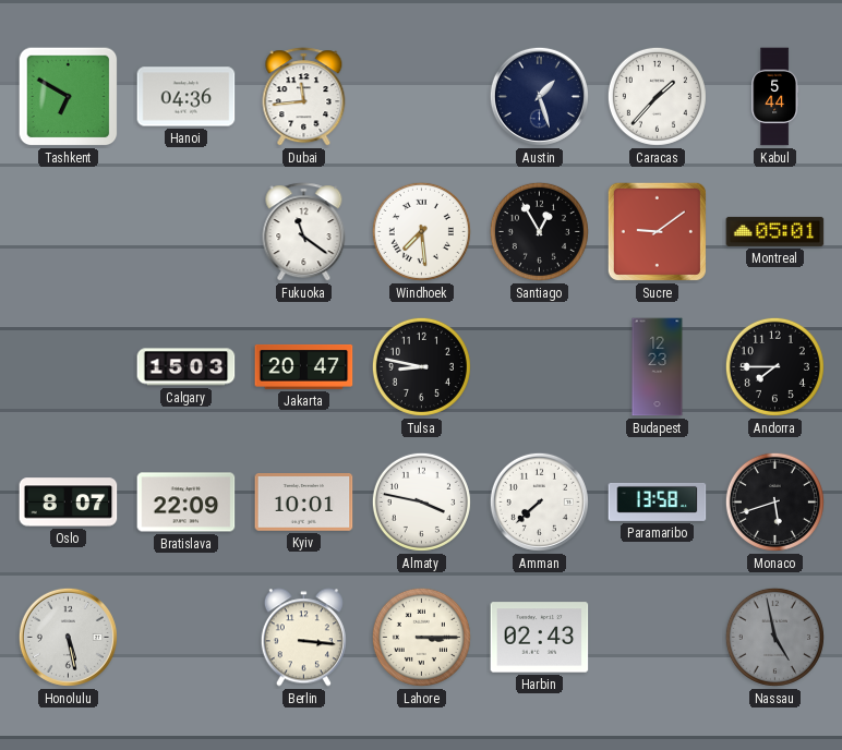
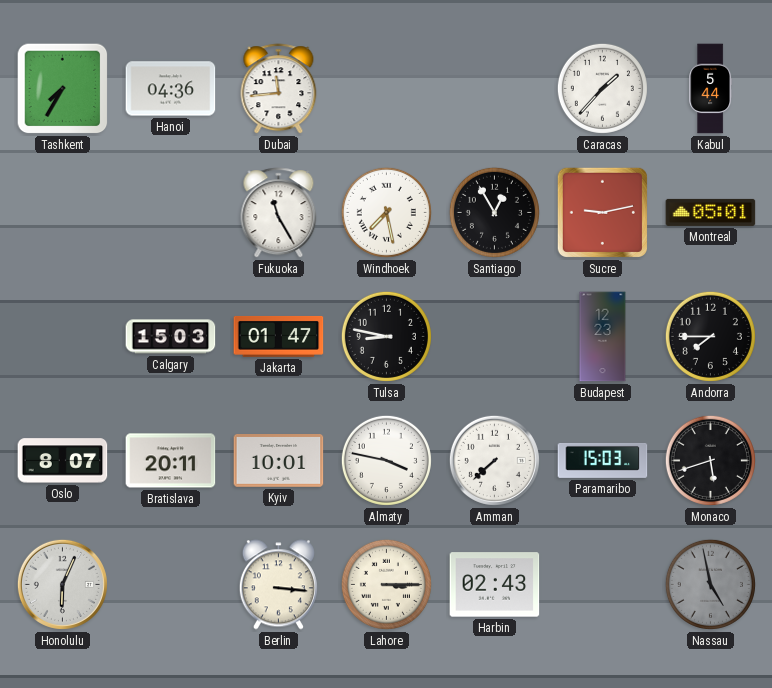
Tashkent: 6:50 -> 7:35 (63, 89)
Austin: 1:27 -> none (539, 96)
Fukuoka: 11:21 -> 11:25 (279, 213)
Windhoek: 7:29 -> 7:28 (386, 212)
Sucre: 9:09 -> 9:13 (602, 212)
Jakarta: 20:47 -> 01:47 (279, 337)
Bratislava: 22:09 -> 20:11 (171, 461)
Paramaribo: 13:58 -> 15:03 (603, 460)
Honolulu: 5:28 -> 6:04 (62, 584)
